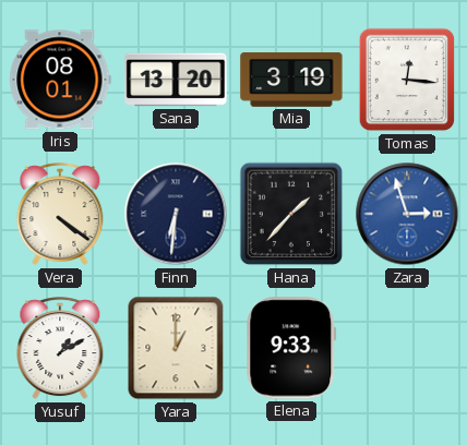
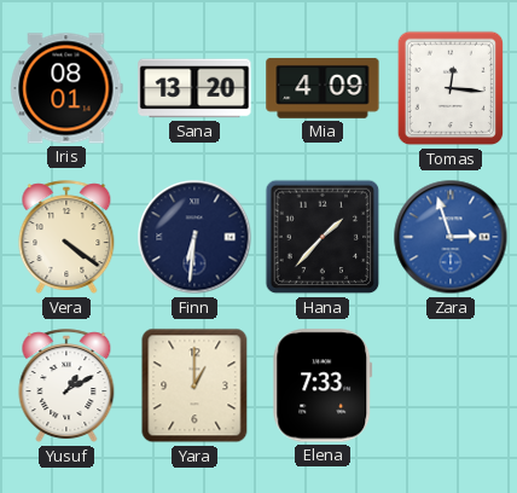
Mia: 3:19 -> 4:09 (323, 88)
Elena: 9:33 -> 7:33 (323, 385)
